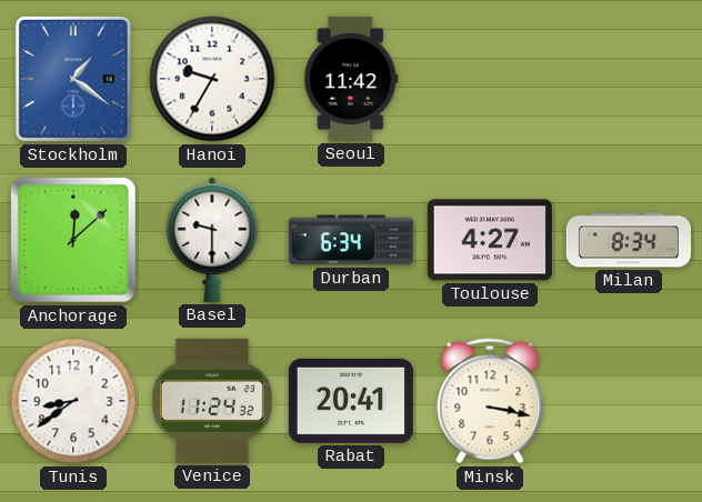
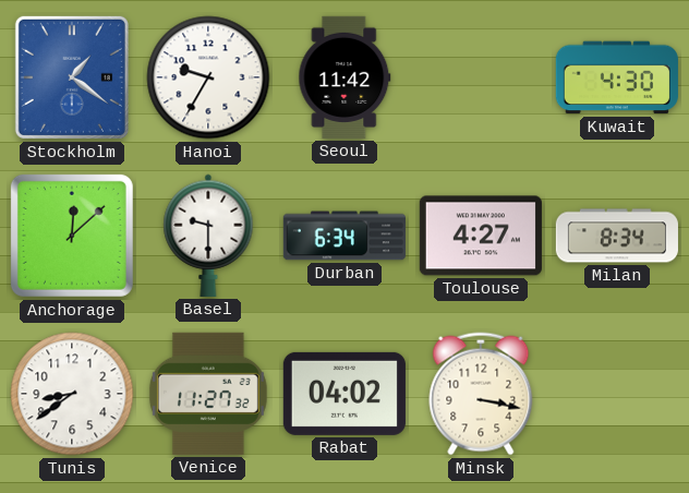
Kuwait: none -> 4:30 (617, 77)
Venice: 11:24 -> 11:27 (208, 394)
Rabat: 20:41 -> 04:02 (344, 394)
